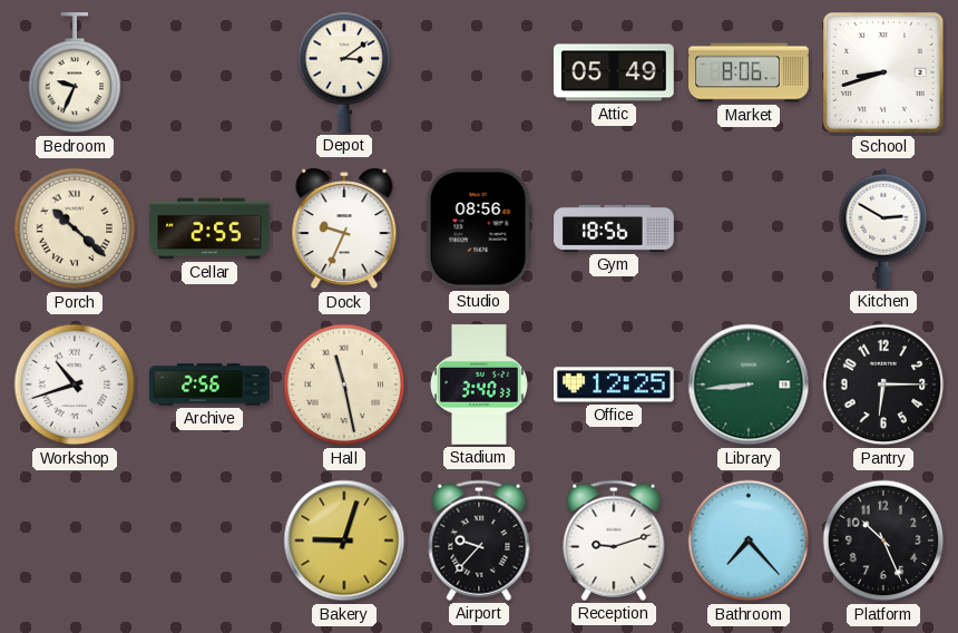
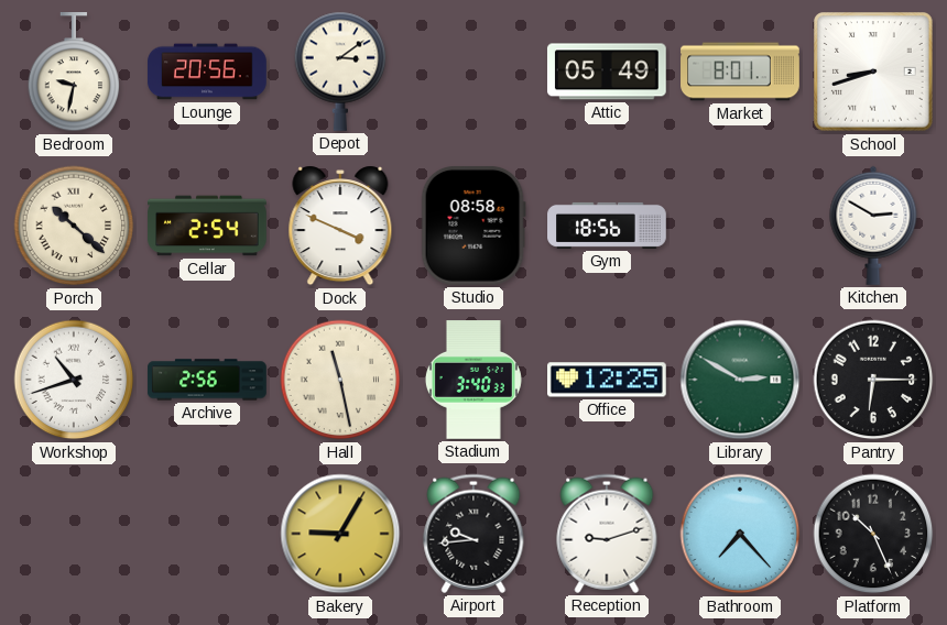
Bedroom: 9:34 -> 9:32 (74, 73)
Lounge: none -> 20:56 (207, 72)
Market: 8:06 -> 8:01 (740, 72)
Cellar: 2:55 -> 2:54 (207, 226)
Dock: 9:34 -> 3:49 (340, 226)
Studio: 08:56 -> 08:58 (473, 226)
Library: 8:44 -> 2:50 (740, 380)
Bakery: 9:03 -> 9:05 (340, 534)
Airport: 9:37 -> 9:44 (473, 534)
